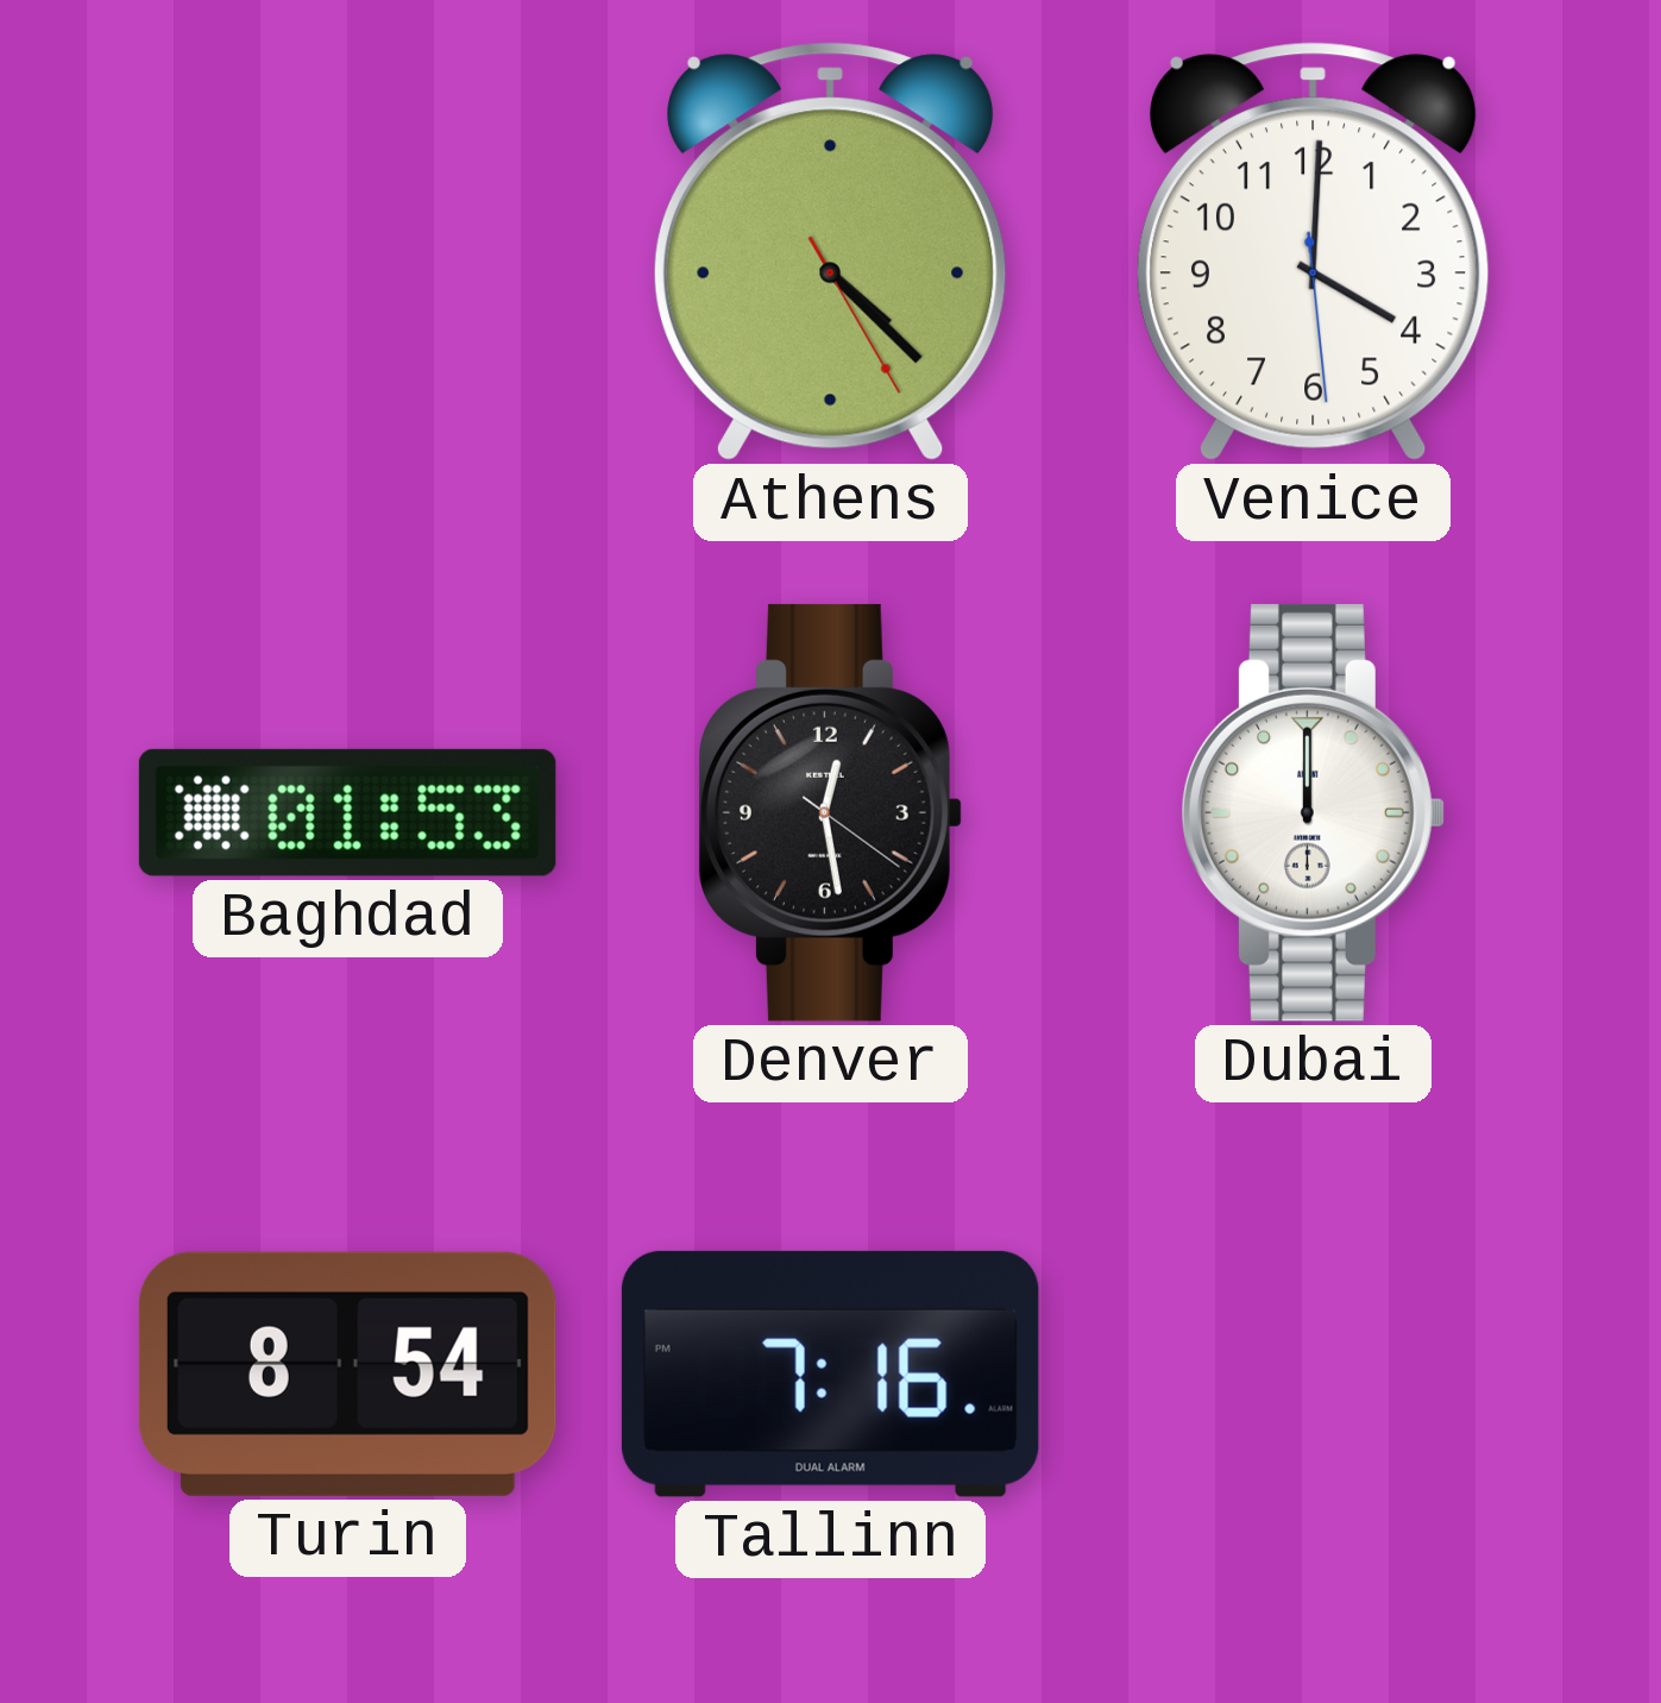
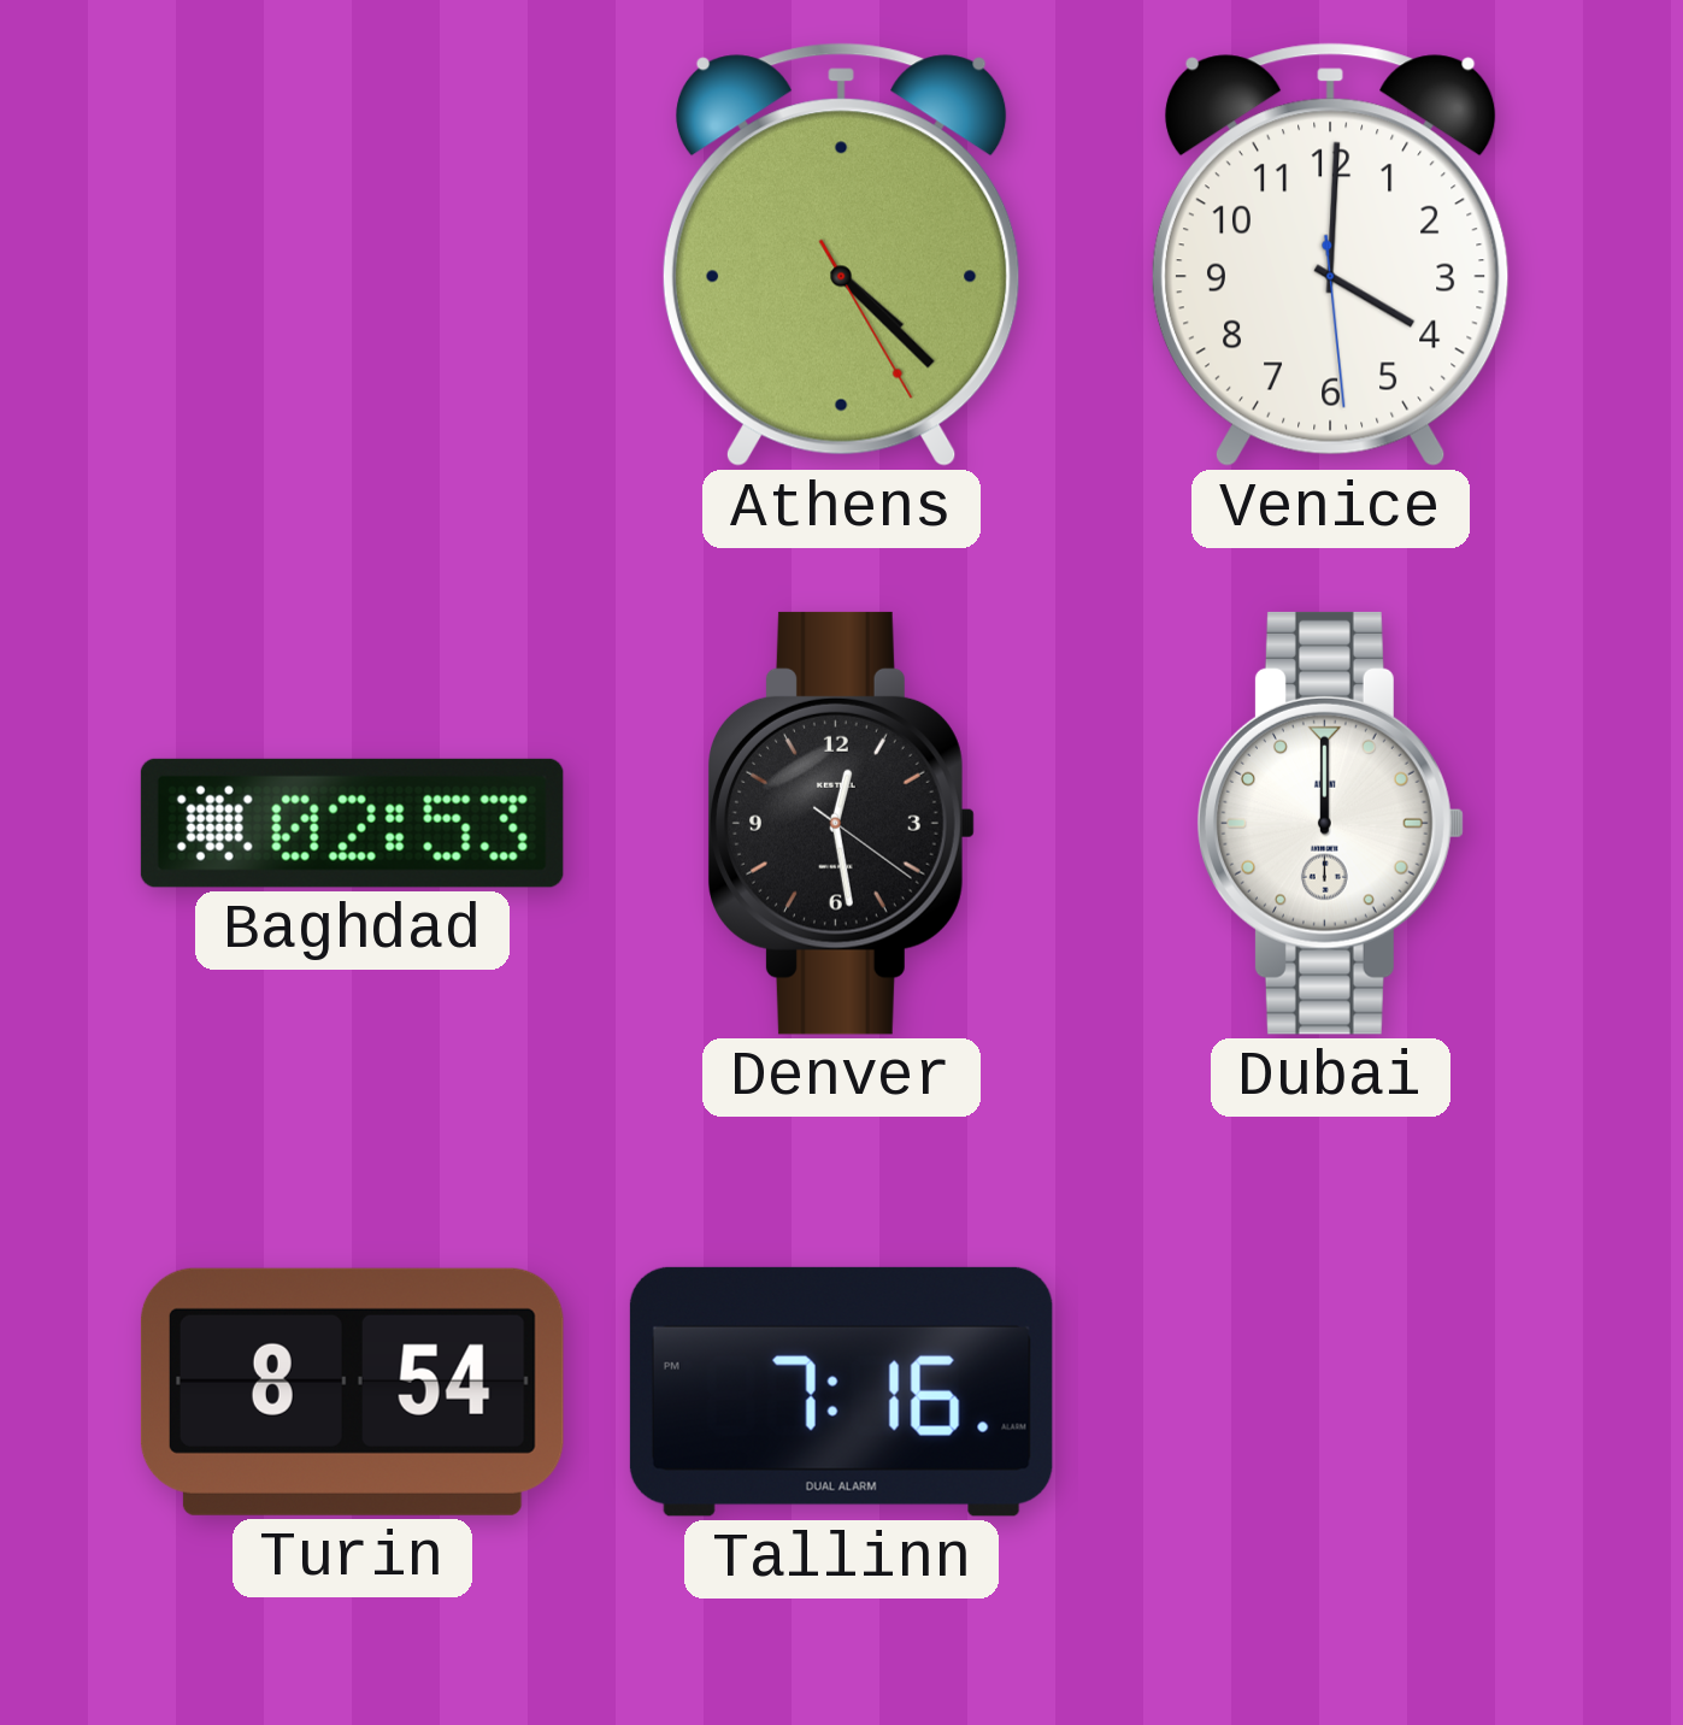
Baghdad: 01:53 -> 02:53 (352, 823)
